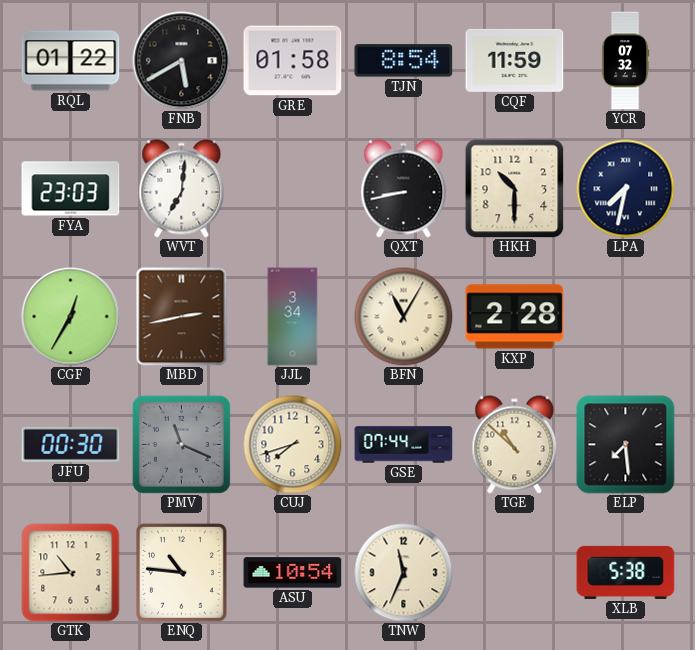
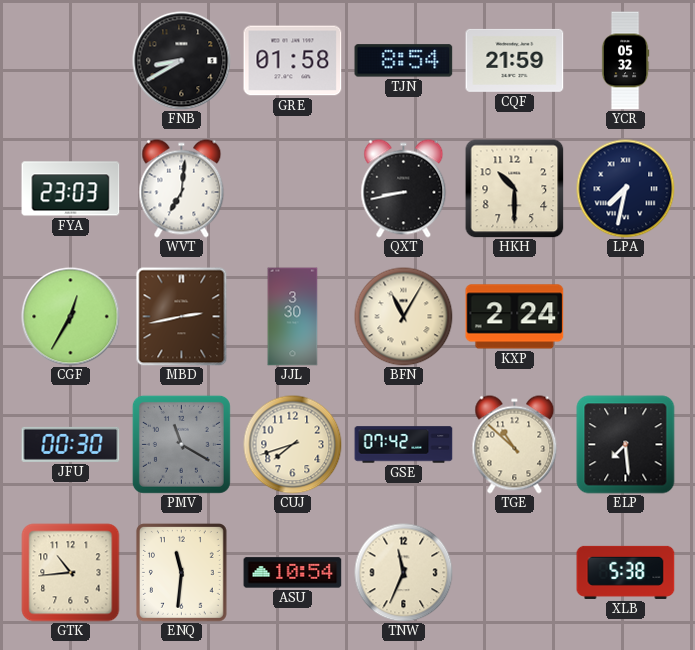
RQL: 01:22 -> none (71, 61)
FNB: 5:40 -> 8:40 (182, 61)
CQF: 11:59 -> 21:59 (515, 60)
YCR: 07:32 -> 05:32 (625, 61)
JJL: 3:34 -> 3:30 (293, 317)
KXP: 2:28 -> 2:24 (515, 317)
PMV: 11:19 -> 11:20 (181, 444)
GSE: 07:44 -> 07:42 (404, 445)
ENQ: 10:46 -> 11:31 (181, 572)
